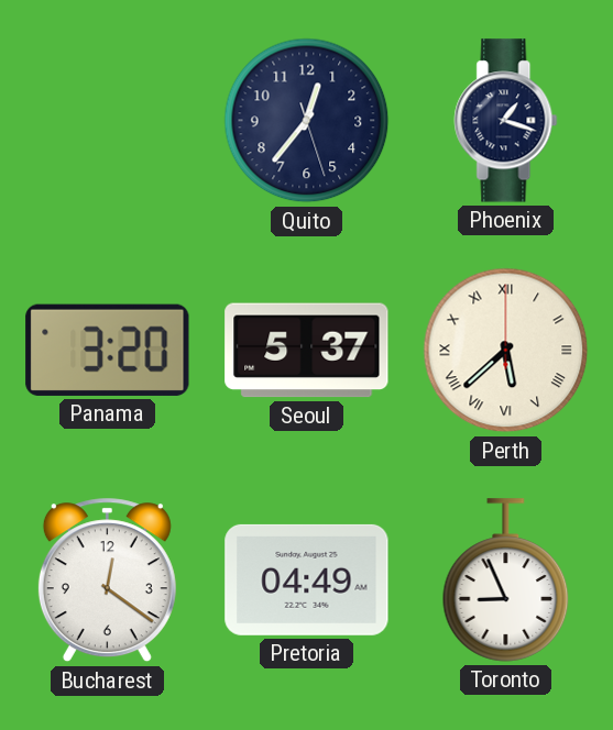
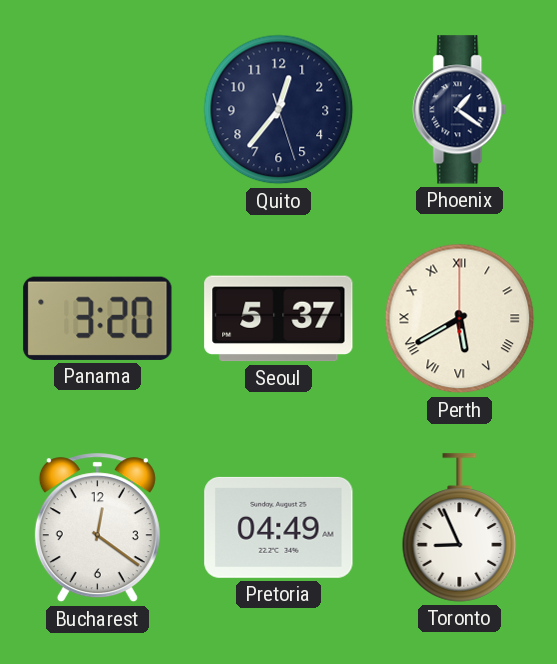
Phoenix: 1:18 -> 1:21 (460, 110)
Perth: 5:38 -> 5:40 (460, 319)
